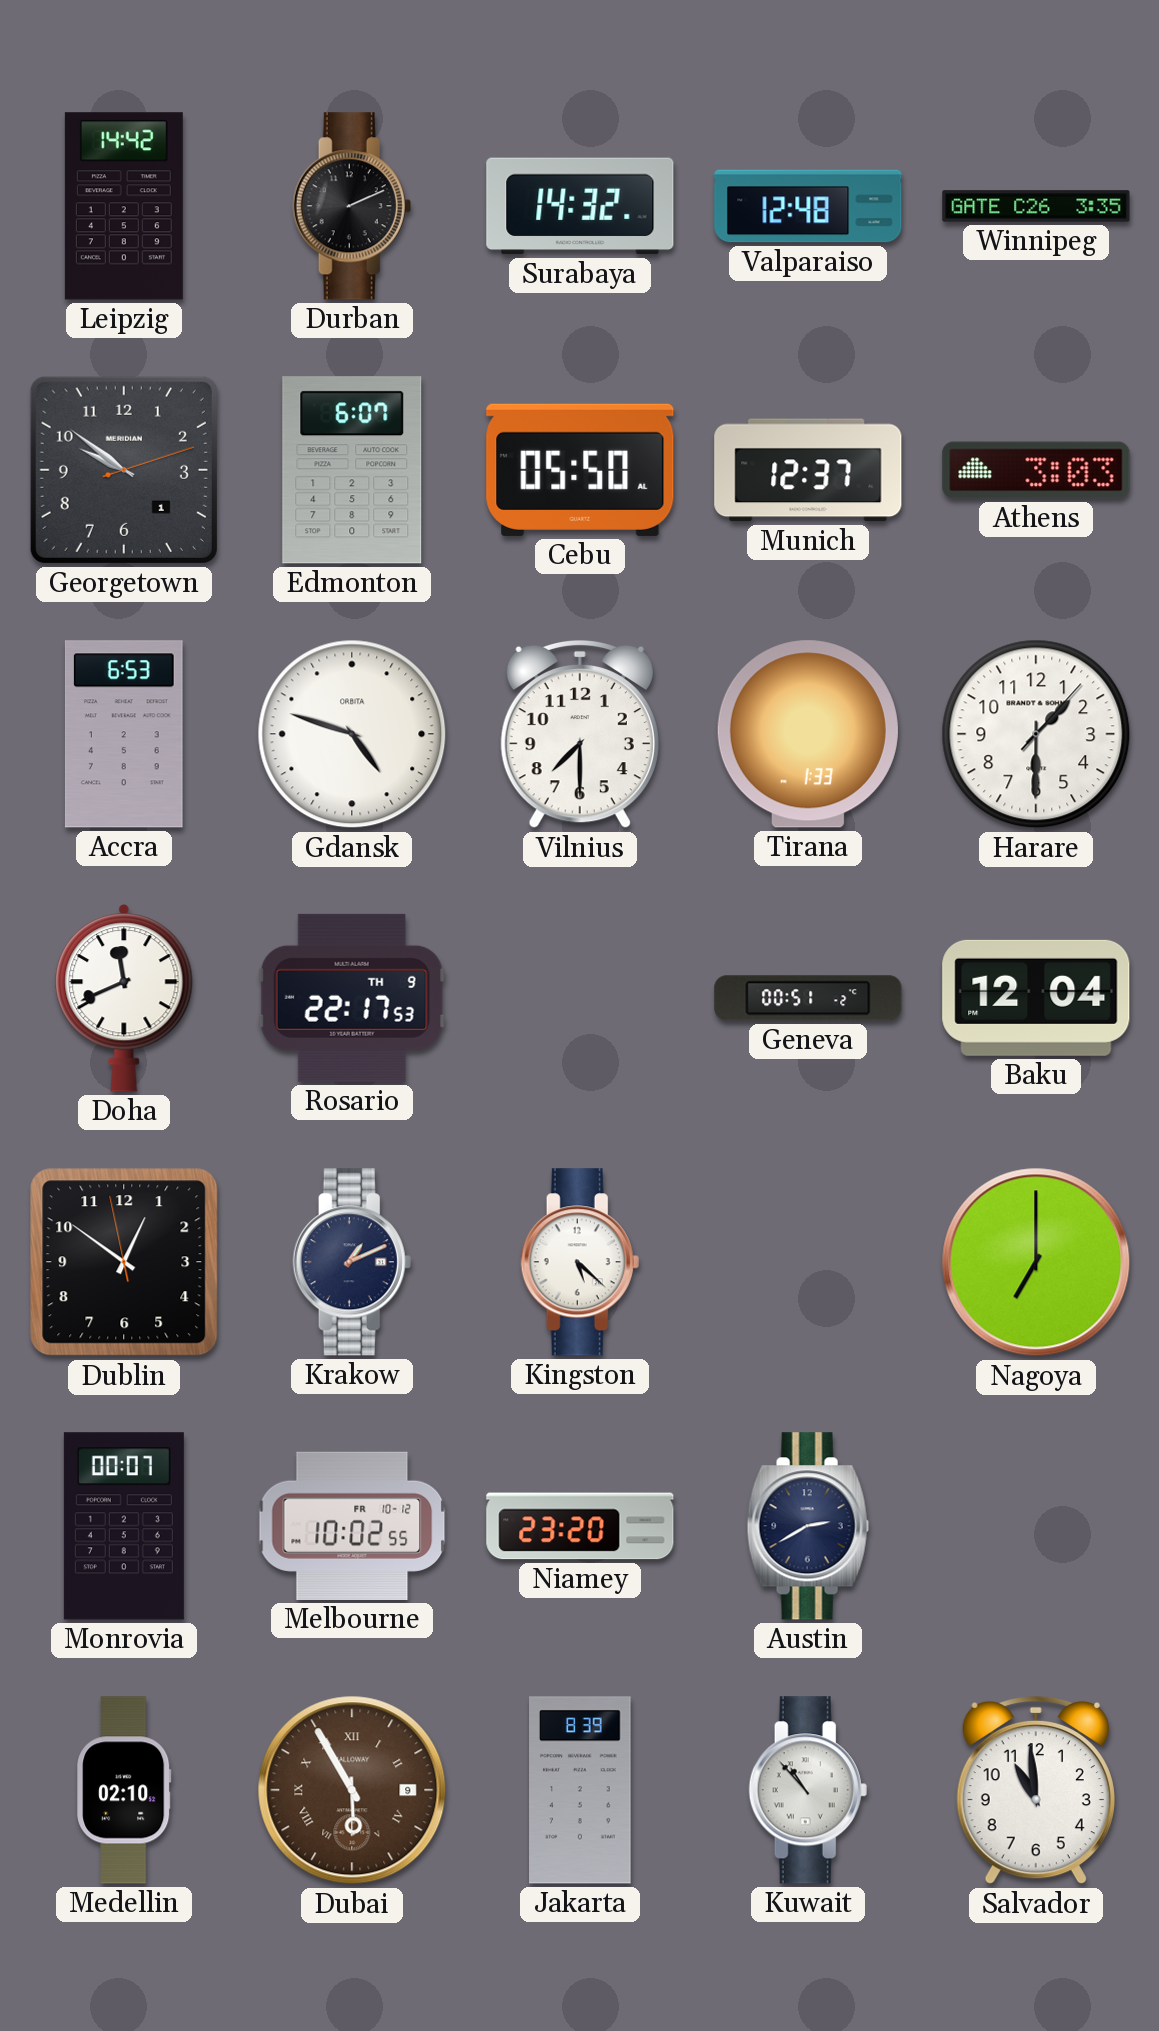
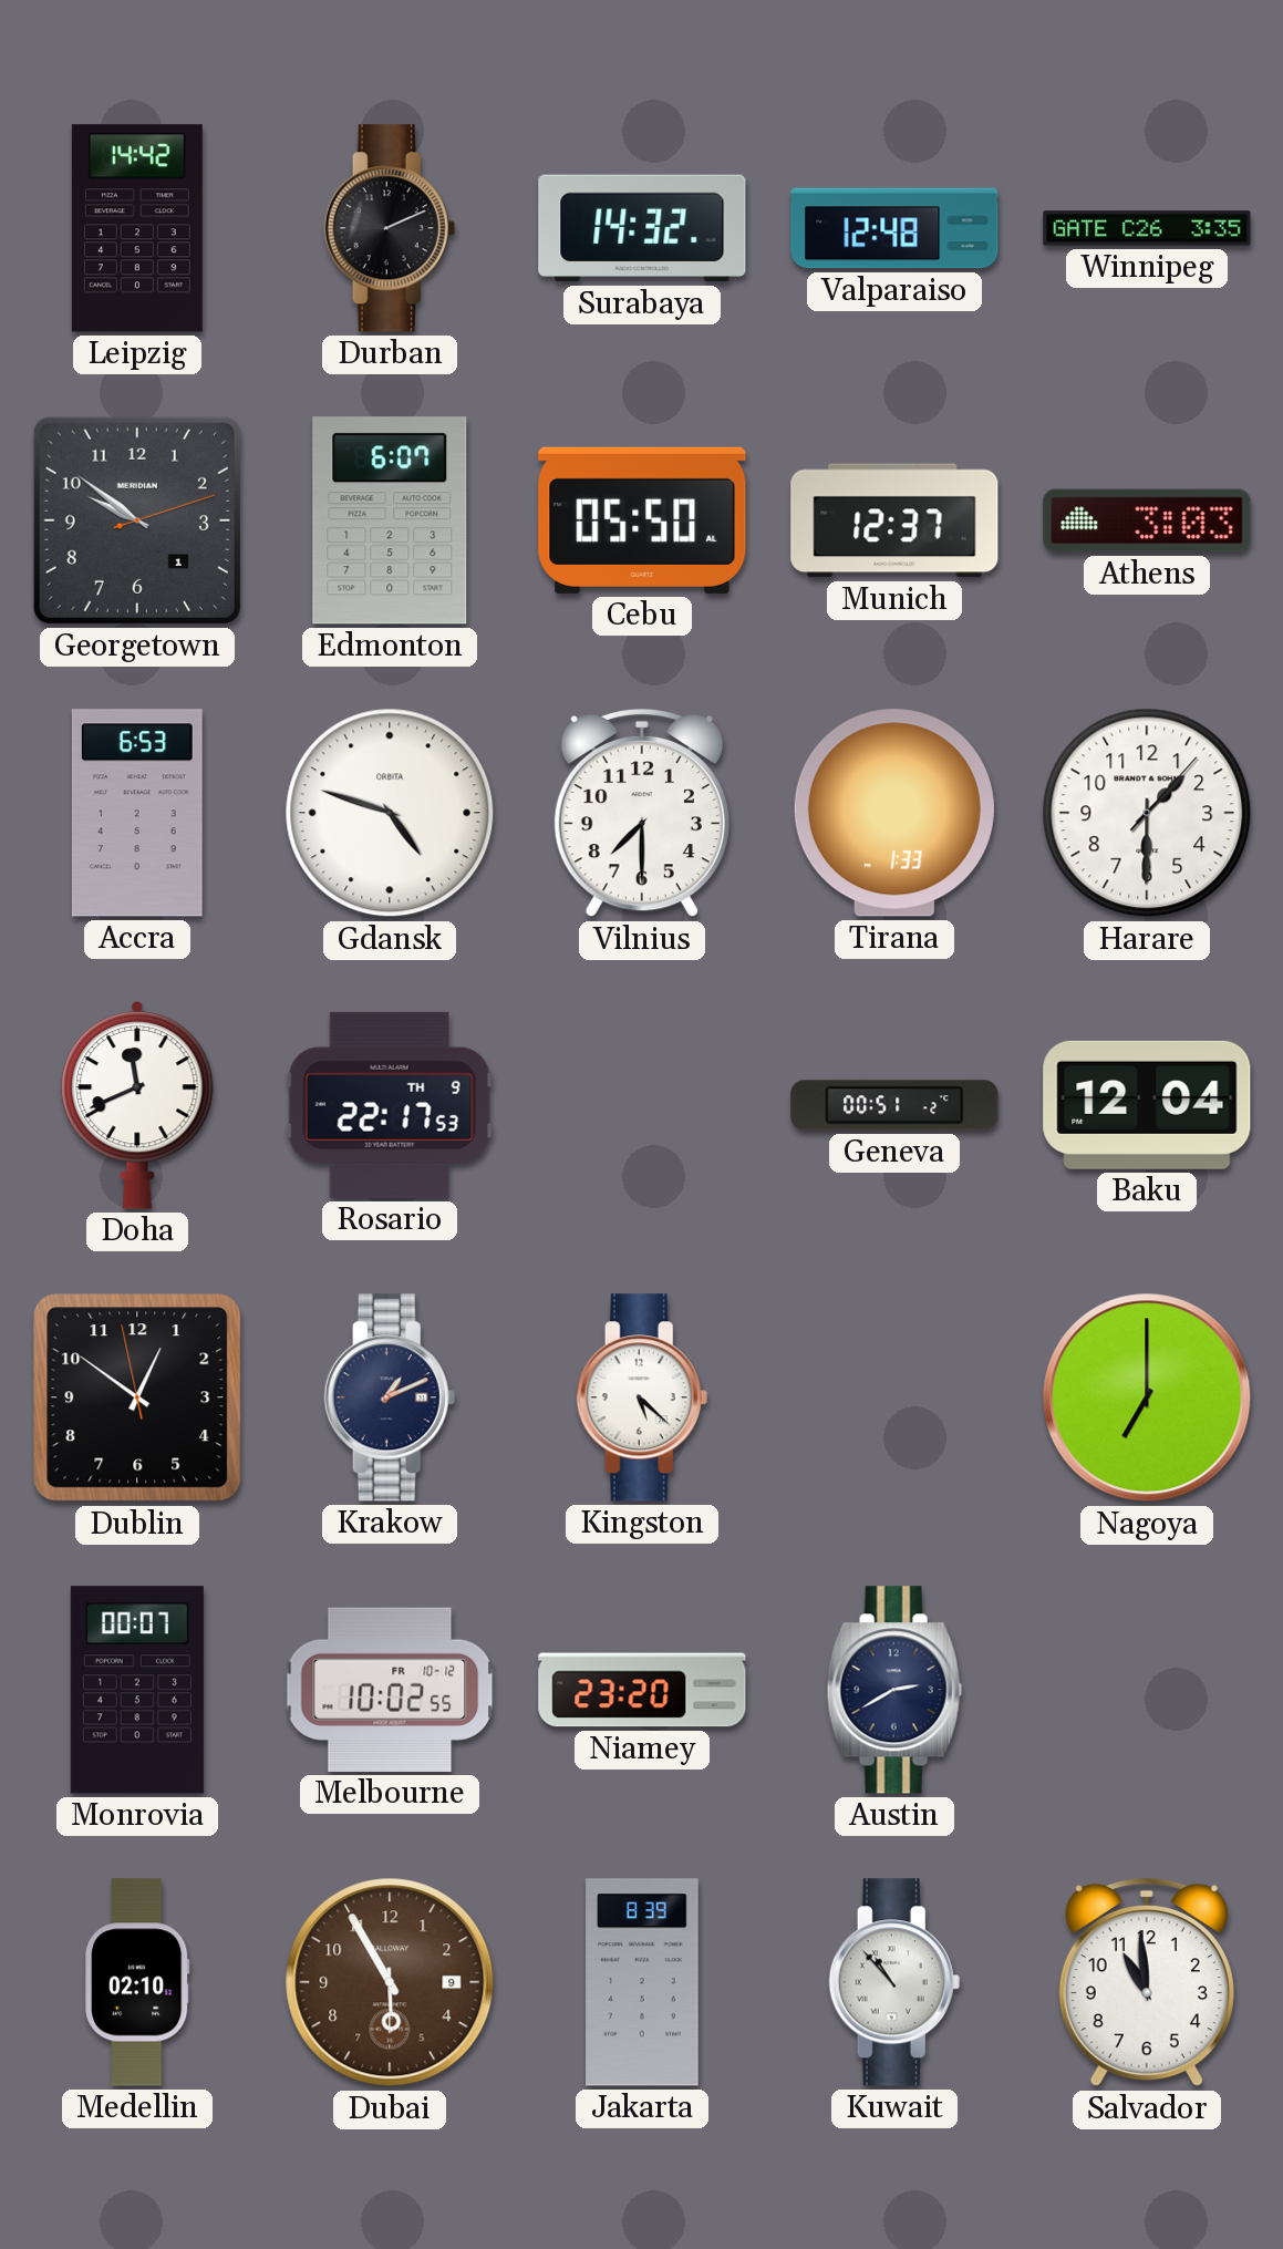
Dubai numerals: Roman -> Arabic (390, 1982)
